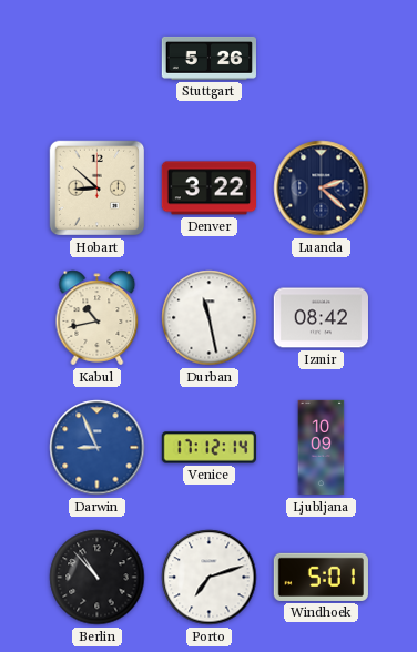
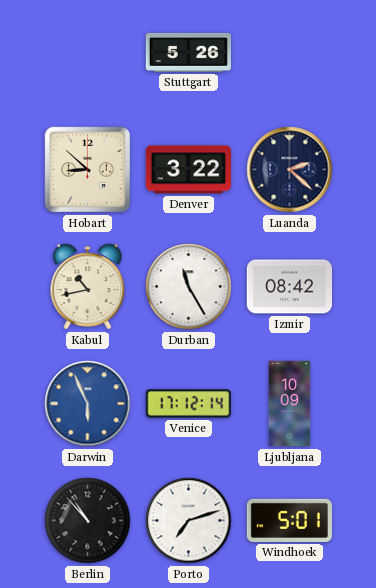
Durban: 11:28 -> 11:25 (189, 287)
Darwin: 8:56 -> 5:56 (88, 404)
